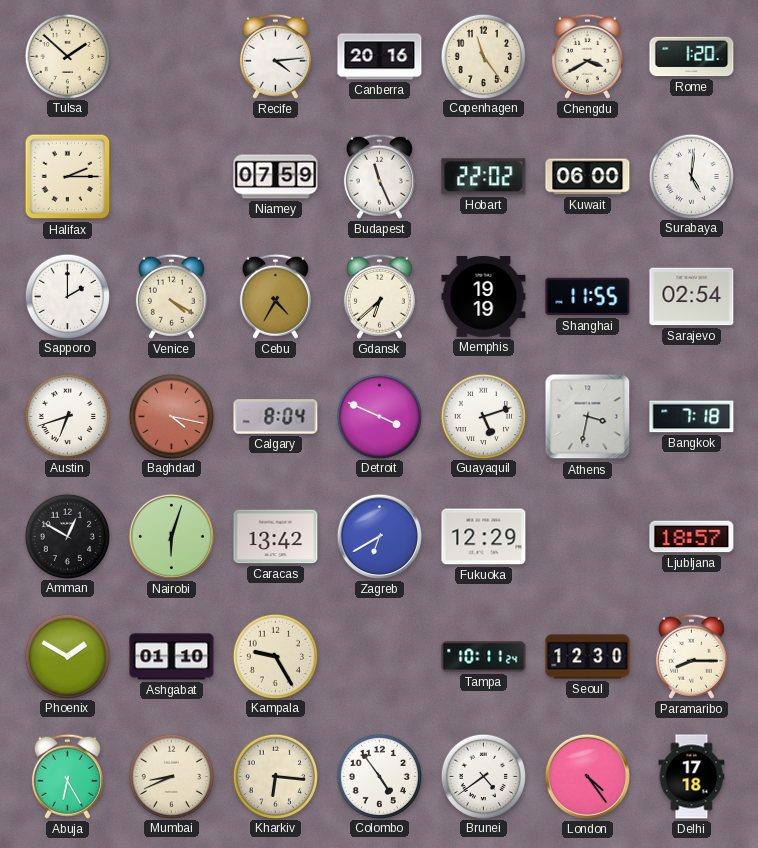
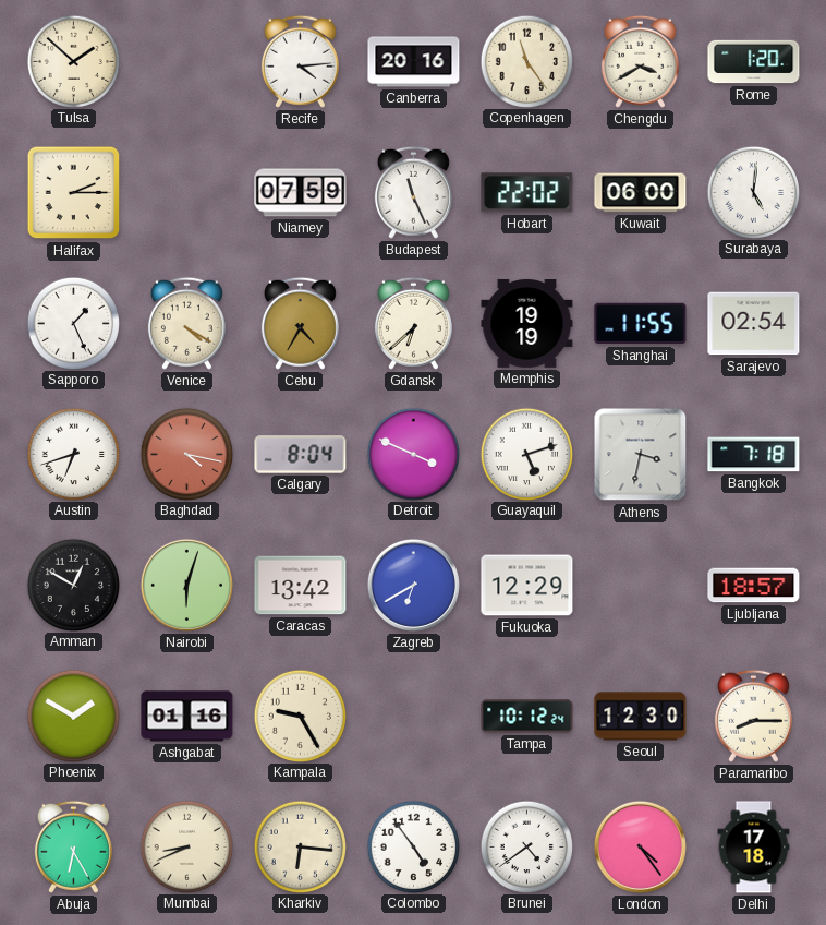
Sapporo: 2:00 -> 1:26 (73, 323)
Ashgabat: 01:10 -> 01:16 (187, 717)
Tampa: 10:11 -> 10:12 (527, 717)
